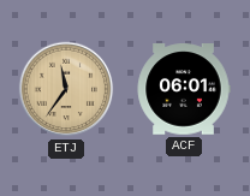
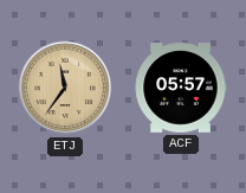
ACF: 06:01 -> 05:57 (181, 88)
